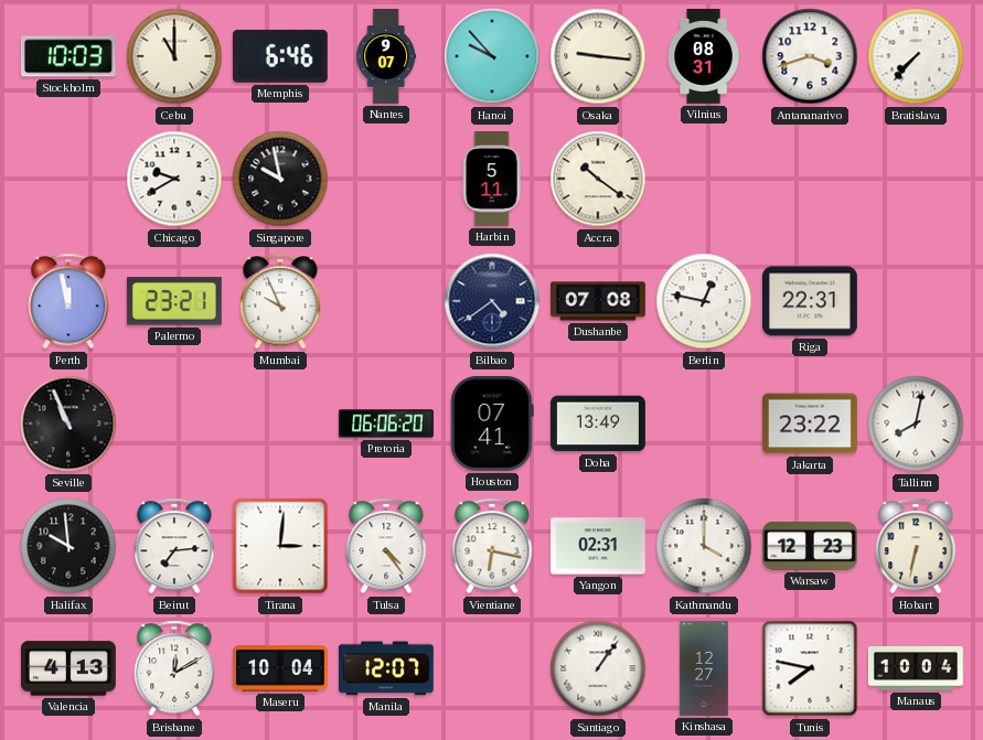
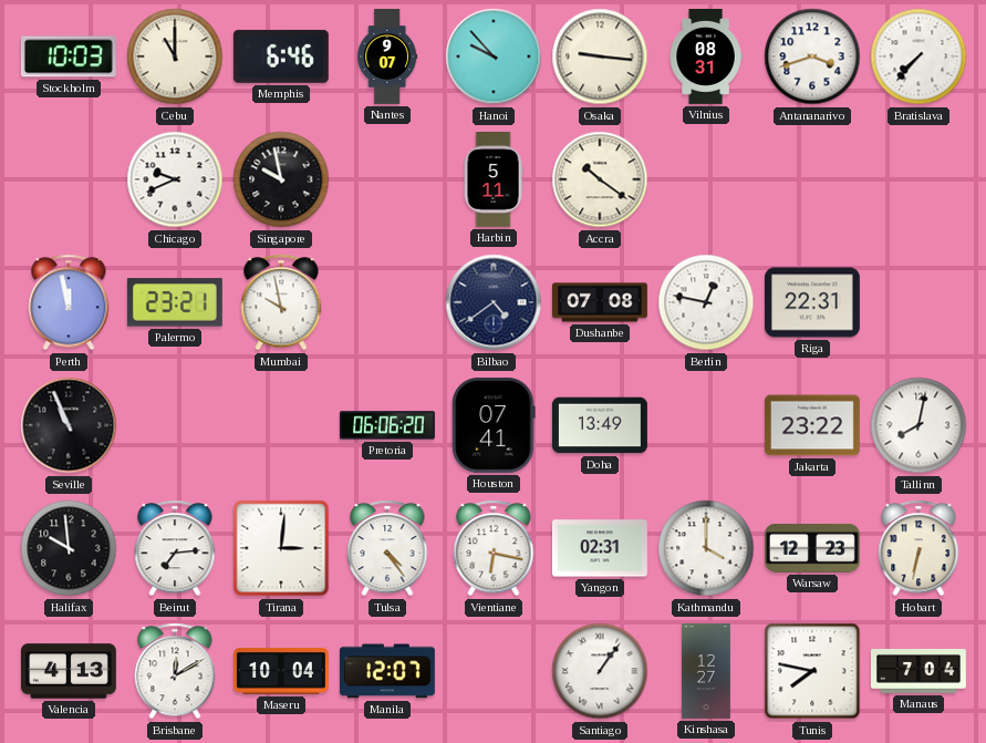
Chicago: 9:40 -> 9:41 (175, 179)
Mumbai: 9:56 -> 9:58 (281, 302)
Manaus: 10:04 -> 7:04 (918, 672)
